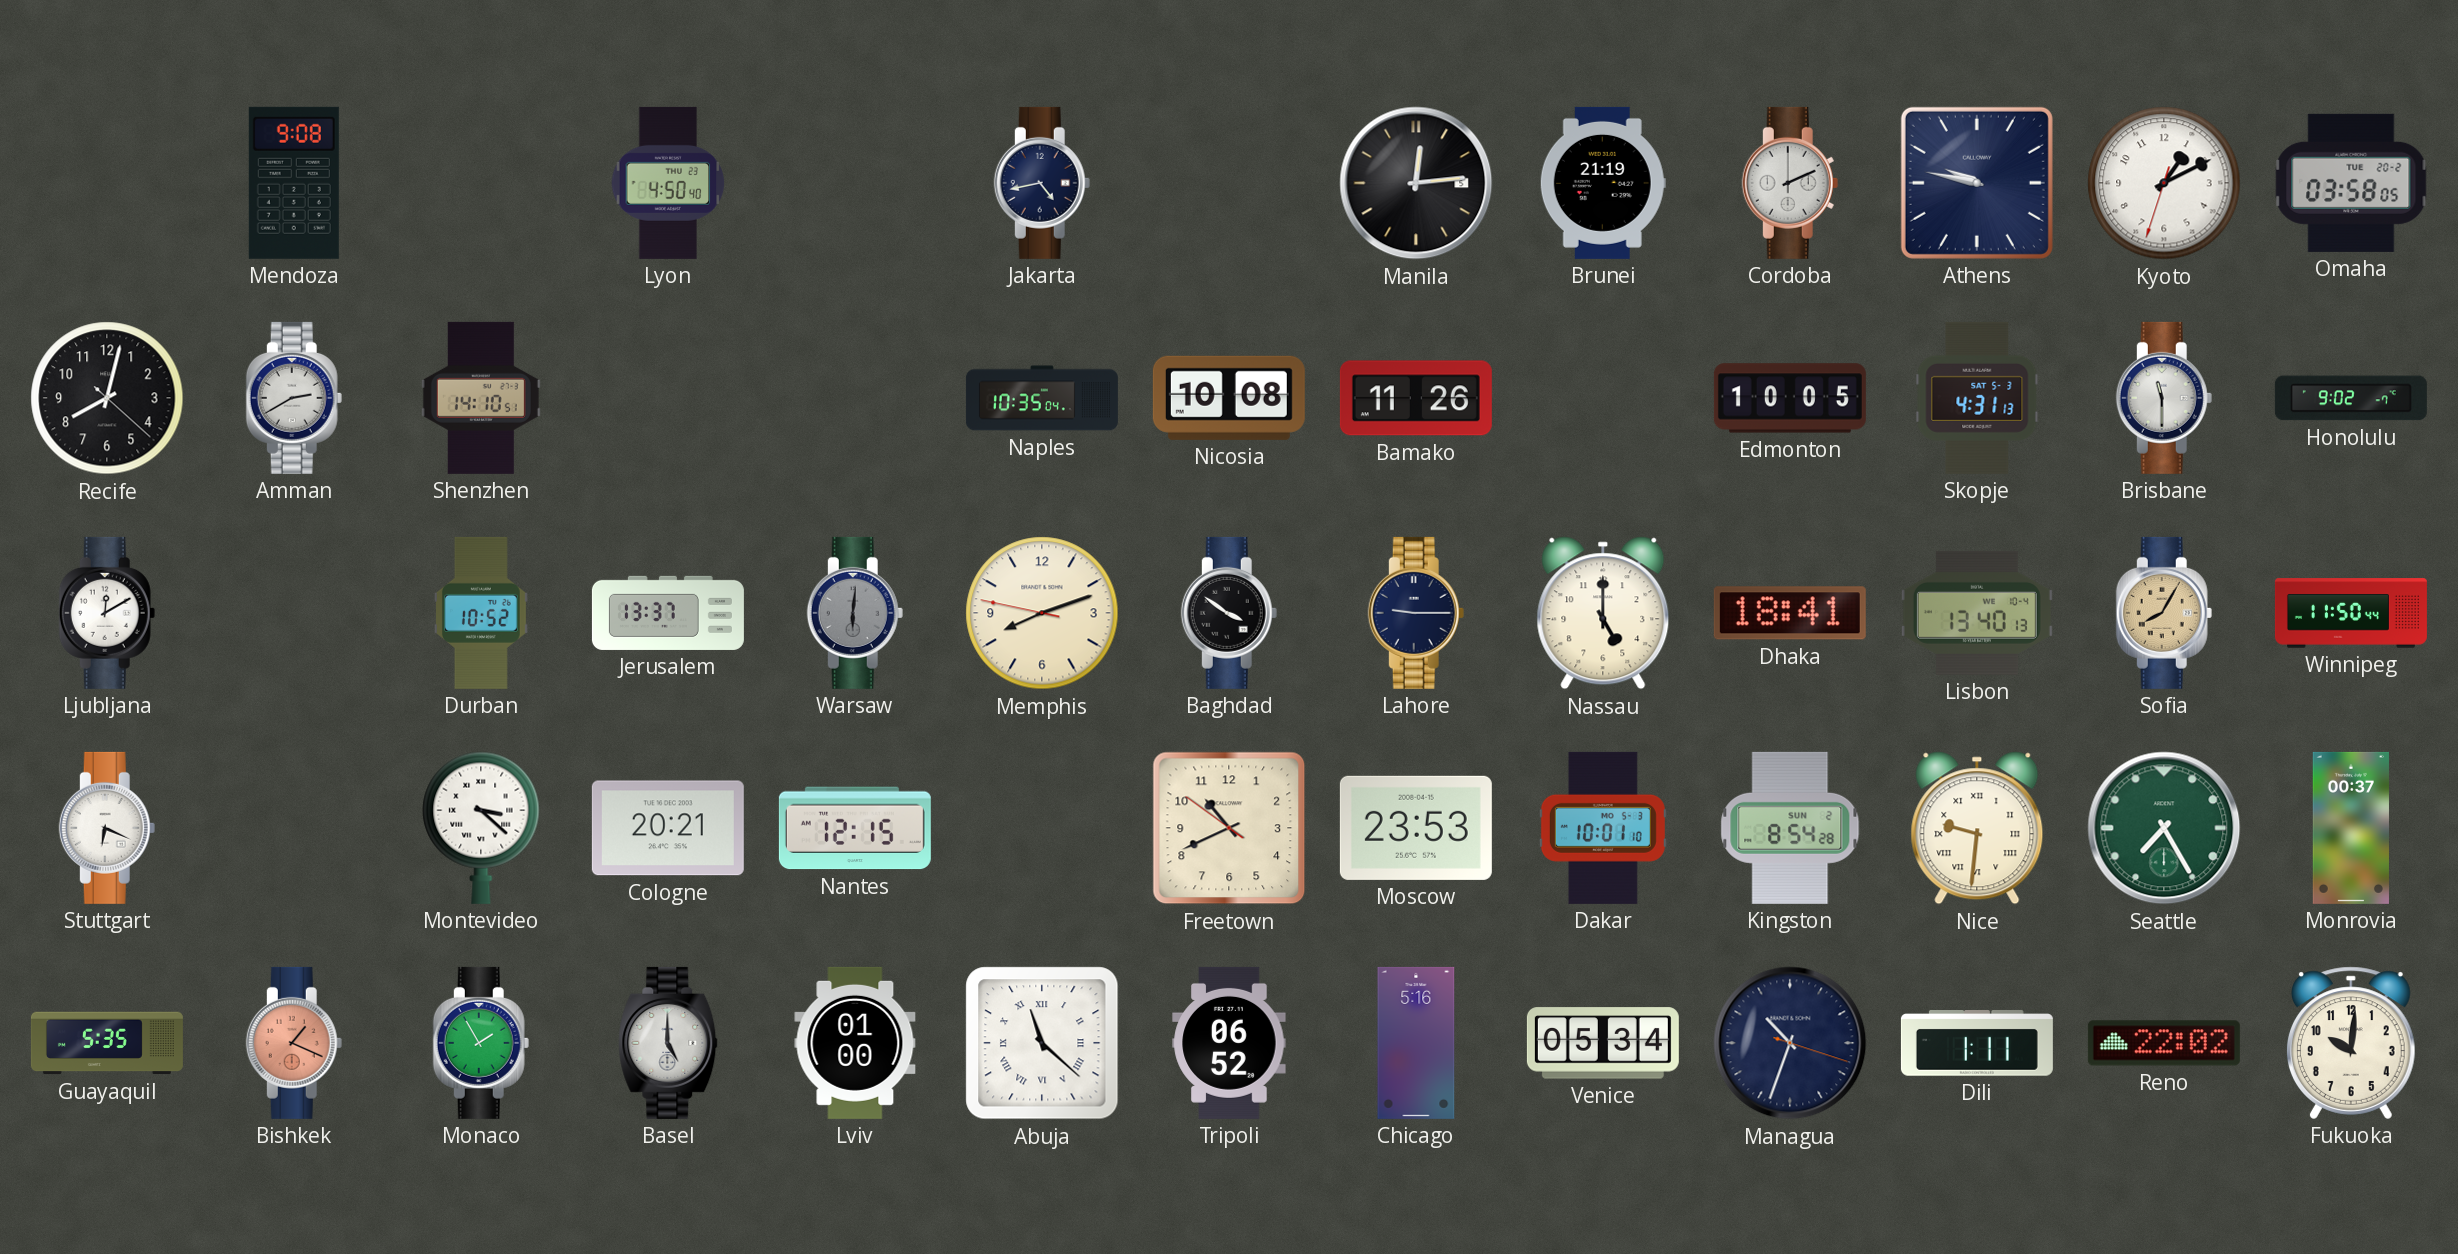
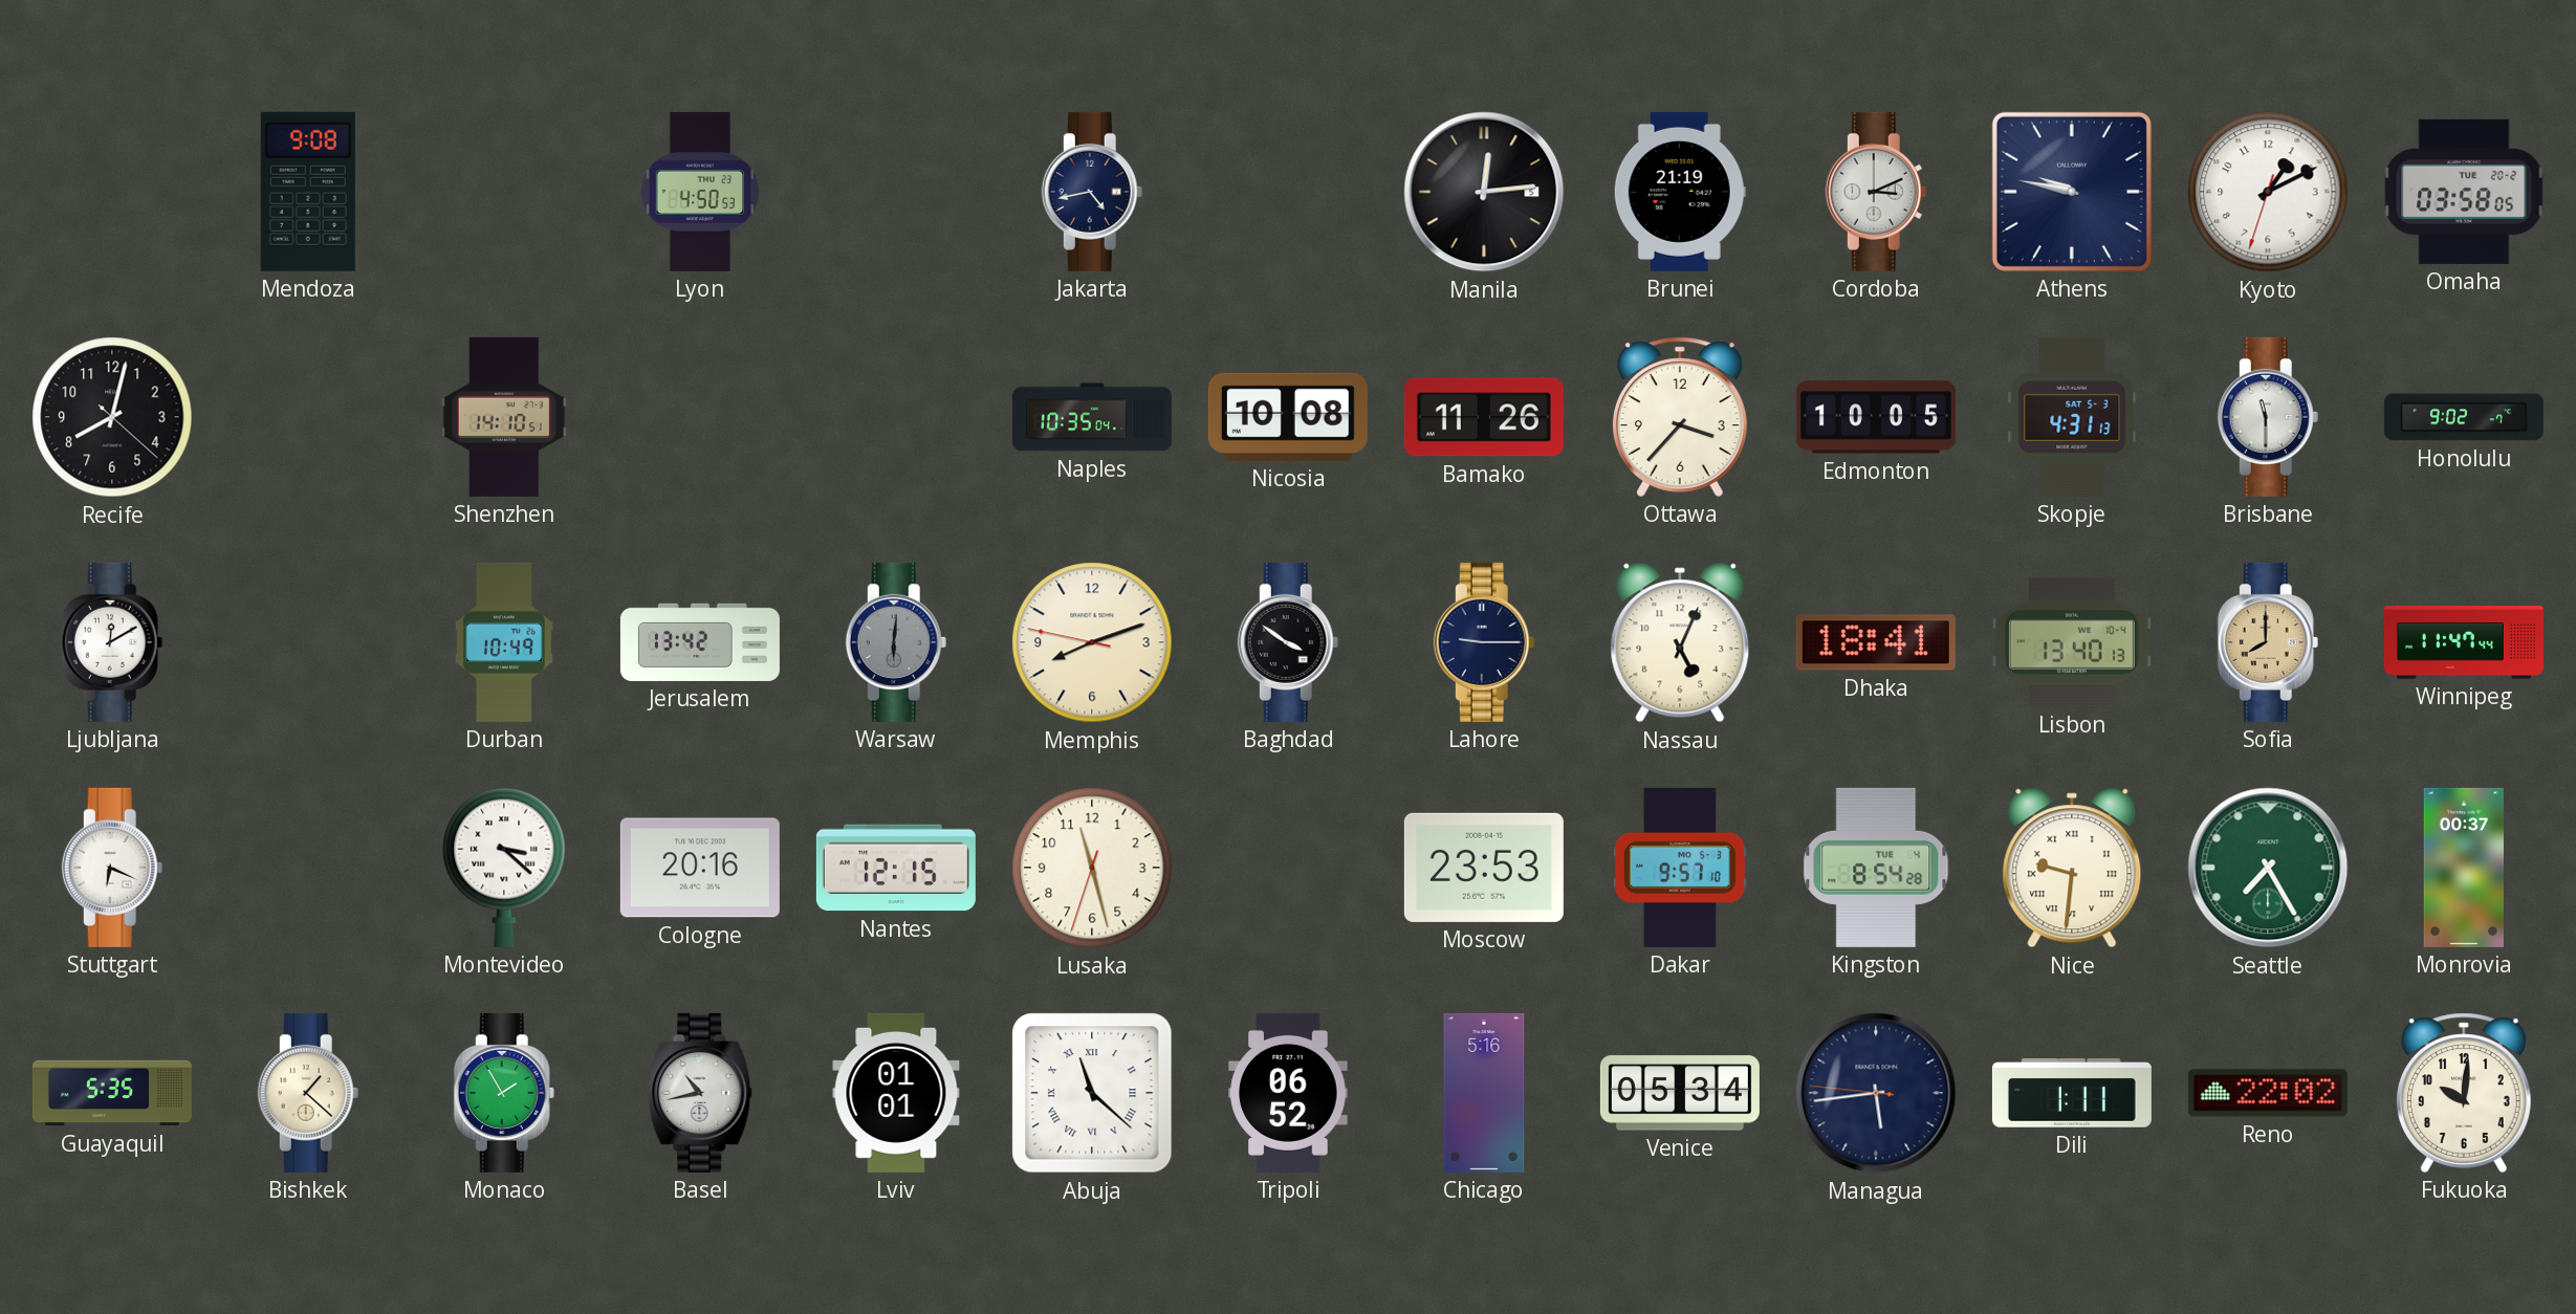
Lyon: 4:50:40 -> 4:50:53 (700, 192)
Cordoba: 2:11 -> 3:11 (1876, 192)
Amman: 2:40 -> none (294, 398)
Ottawa: none -> 3:37 (1680, 417)
Durban: 10:52 -> 10:49 (504, 642)
Jerusalem: 13:37 -> 13:42 (700, 642)
Nassau: 5:00 -> 5:04 (1680, 642)
Sofia: 8:05 -> 8:00 (2268, 642)
Winnipeg: 11:50 -> 11:47 (2464, 642)
Cologne: 20:21 -> 20:16 (700, 868)
Lusaka: none -> 11:27 (1092, 868)
Freetown: 10:40 -> none (1229, 828)
Dakar: 10:01 -> 9:57 (1680, 868)
Kingston date: SUN 2 -> TUE 4 (1876, 868)
Bishkek: 1:19 -> 1:22 (308, 1093)
Bishkek dial: salmon -> cream (308, 1093)
Basel: 5:00 -> 10:43 (700, 1093)
Lviv: 01:00 -> 01:01 (896, 1093)
Managua: 10:33 -> 5:43 (1876, 1093)
